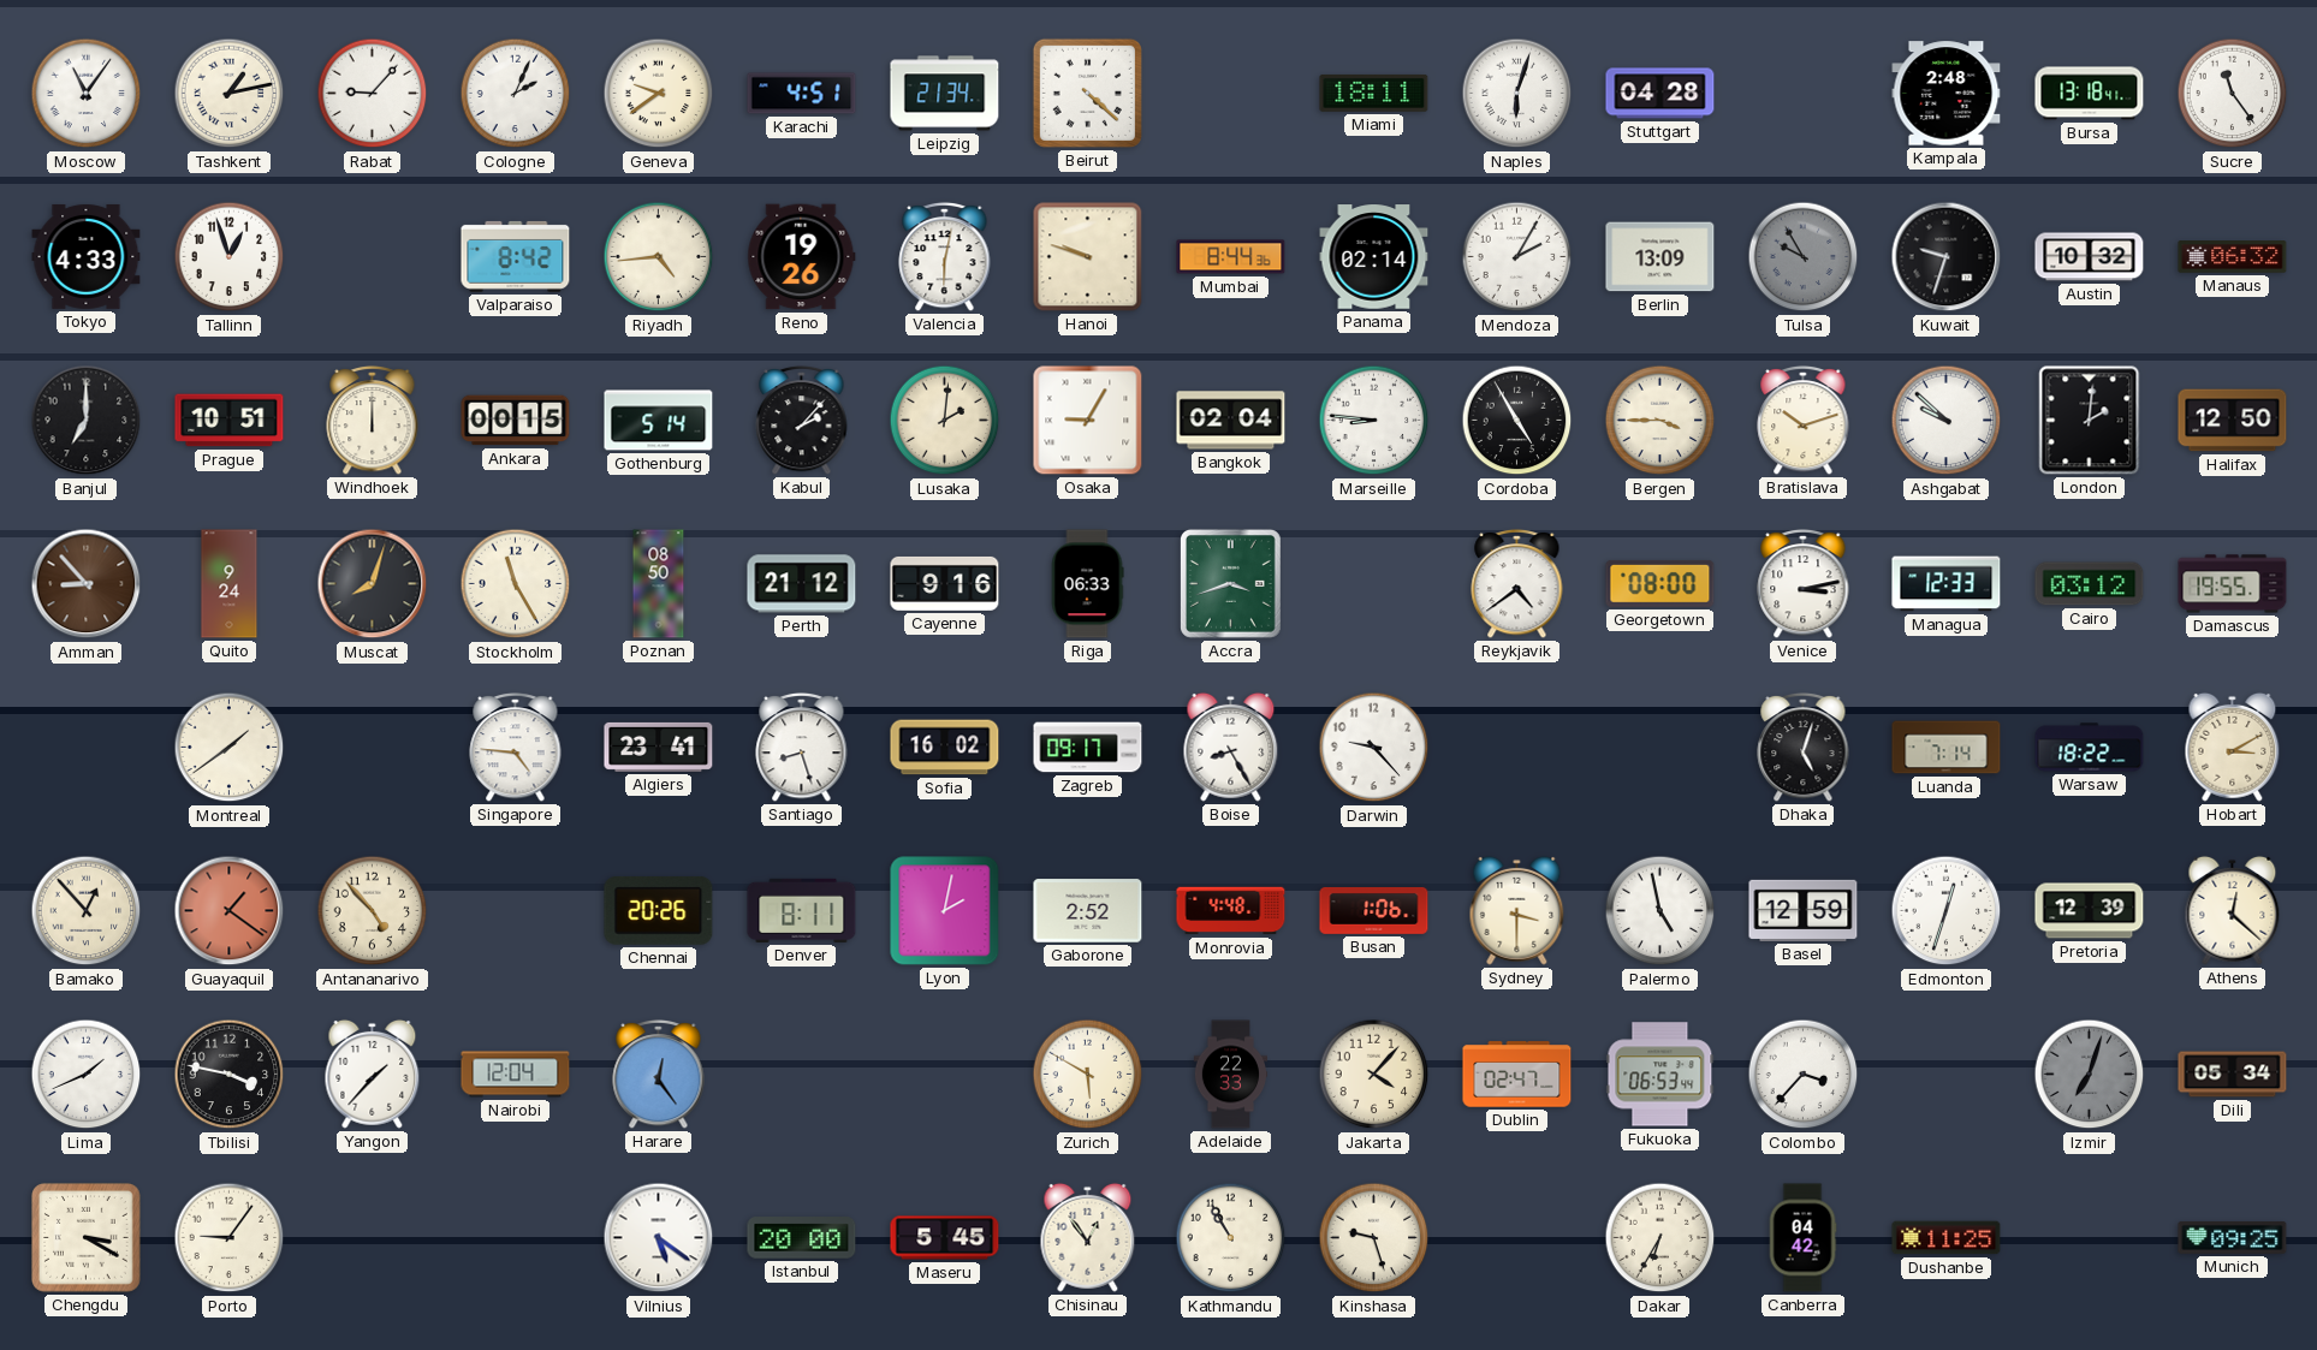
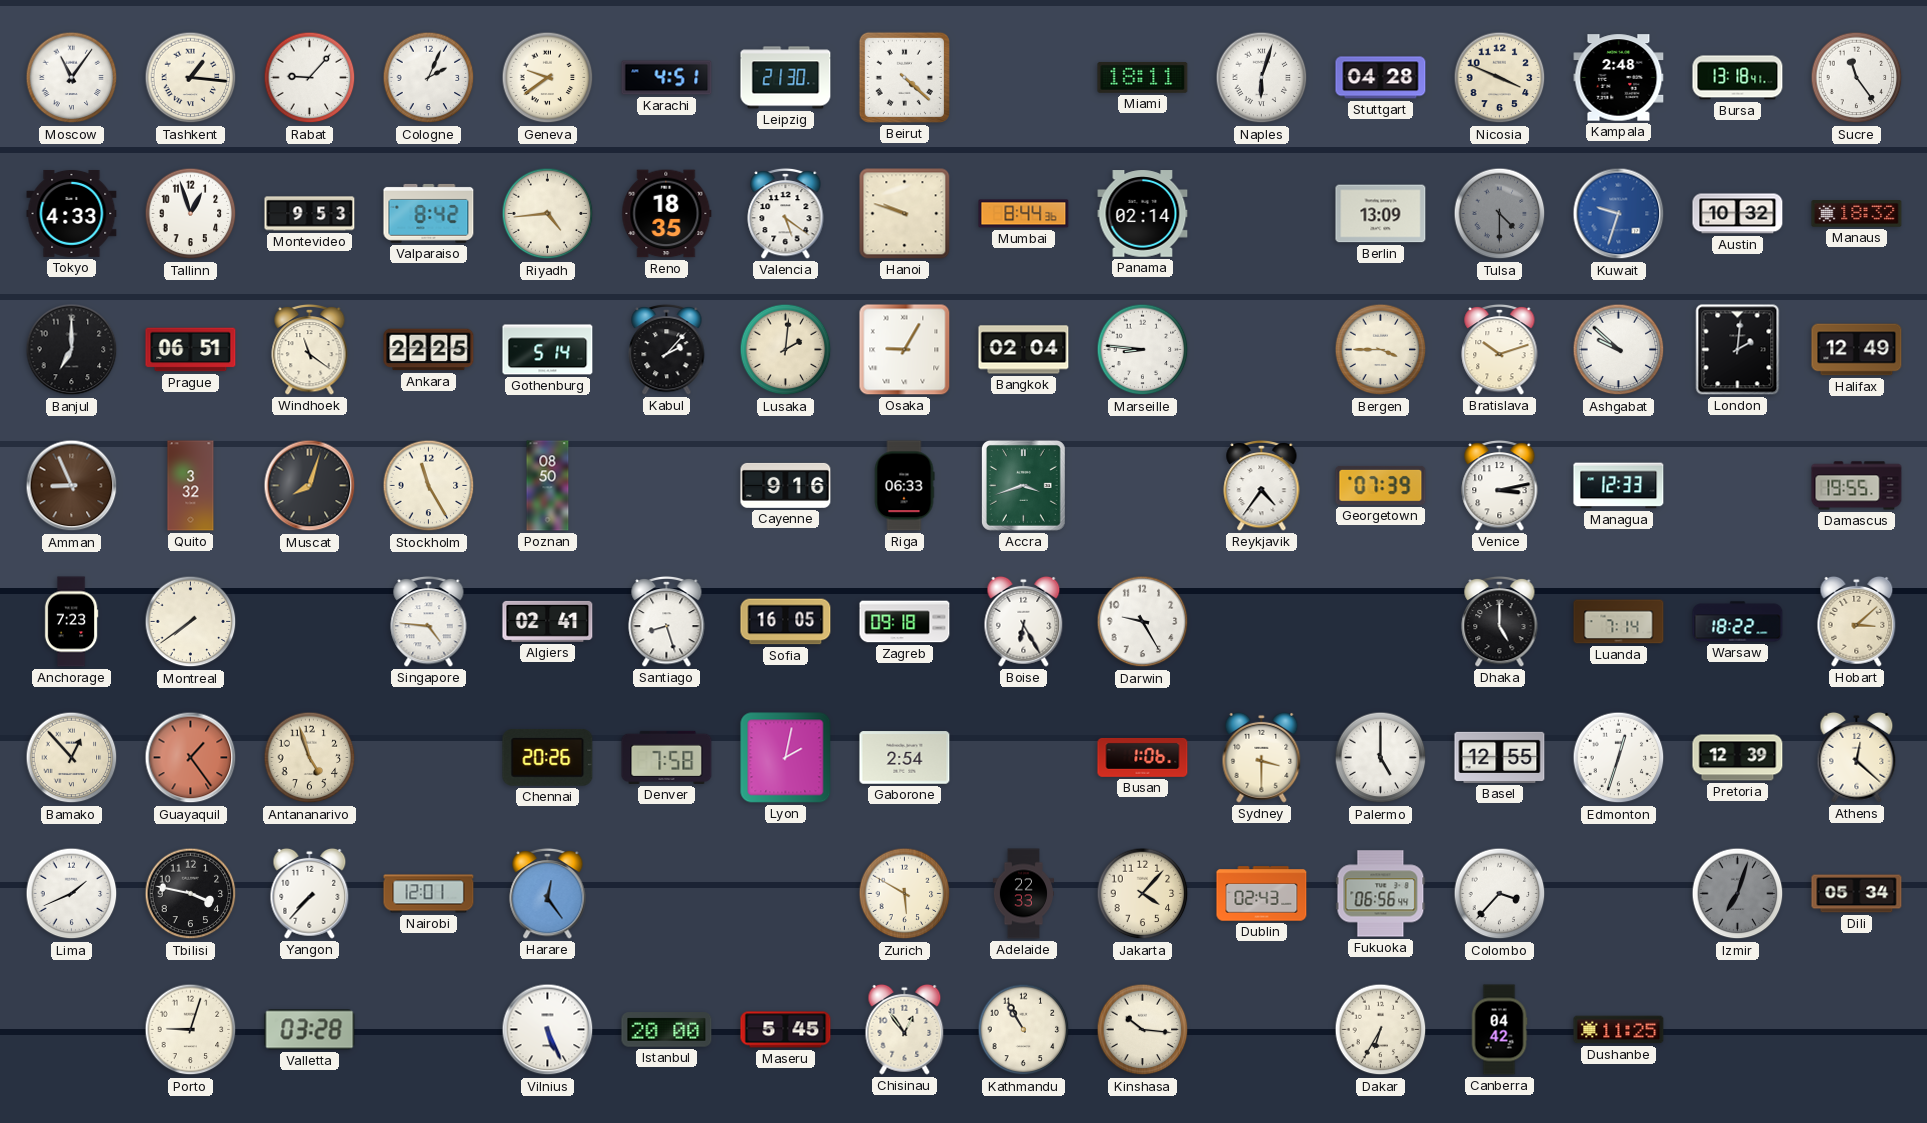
Tashkent: 1:13 -> 1:16 (191, 78)
Leipzig: 21:34 -> 21:30 (786, 78)
Nicosia: none -> 3:49 (1500, 78)
Montevideo: none -> 9:53 (310, 214)
Reno: 19:26 -> 18:35 (667, 214)
Valencia: 6:02 -> 5:21 (786, 213)
Mendoza: 2:05 -> none (1517, 257)
Tulsa: 9:55 -> 4:30 (1500, 214)
Kuwait dial: black -> blue (1619, 214)
Manaus: 06:32 -> 18:32 (1857, 214)
Prague: 10:51 -> 06:51 (191, 350)
Windhoek: 12:00 -> 11:21 (310, 349)
Ankara: 00:15 -> 22:25 (429, 350)
Cordoba: 4:55 -> none (1517, 421)
Halifax: 12:50 -> 12:49 (1857, 350)
Amman: 8:53 -> 8:56 (72, 486)
Quito: 9:24 -> 3:32 (191, 486)
Perth: 21:12 -> none (802, 584)
Reykjavik: 4:39 -> 4:36 (1262, 485)
Georgetown: 08:00 -> 07:39 (1381, 485)
Cairo: 03:12 -> none (2090, 584)
Anchorage: none -> 7:23 (71, 622)
Montreal: 1:39 -> 7:39 (191, 622)
Algiers: 23:41 -> 02:41 (548, 621)
Sofia: 16:02 -> 16:05 (786, 622)
Zagreb: 09:17 -> 09:18 (905, 622)
Boise: 8:25 -> 6:25 (1024, 621)
Darwin: 9:23 -> 9:25 (1143, 622)
Dhaka: 5:03 -> 5:00 (1500, 621)
Hobart: 3:10 -> 3:08 (1857, 621)
Guayaquil: 1:21 -> 1:24 (191, 758)
Antananarivo: 4:53 -> 4:57 (310, 758)
Denver: 8:11 -> 7:58 (667, 757)
Gaborone: 2:52 -> 2:54 (905, 758)
Monrovia: 4:48 -> none (1231, 911)
Palermo: 4:58 -> 5:00 (1381, 758)
Basel: 12:59 -> 12:55 (1500, 757)
Yangon: 1:37 -> 7:37 (310, 893)
Nairobi: 12:04 -> 12:01 (429, 894)
Dublin: 02:47 -> 02:43 (1262, 894)
Fukuoka: 06:53 -> 06:56 (1381, 894)
Chengdu: 3:20 -> none (87, 1238)
Porto: 9:06 -> 9:03 (191, 1030)
Valletta: none -> 03:28 (310, 1030)
Vilnius: 5:21 -> 5:26 (548, 1030)
Kinshasa: 9:27 -> 10:16 (1143, 1030)
Munich: 09:25 -> none (2233, 1237)
